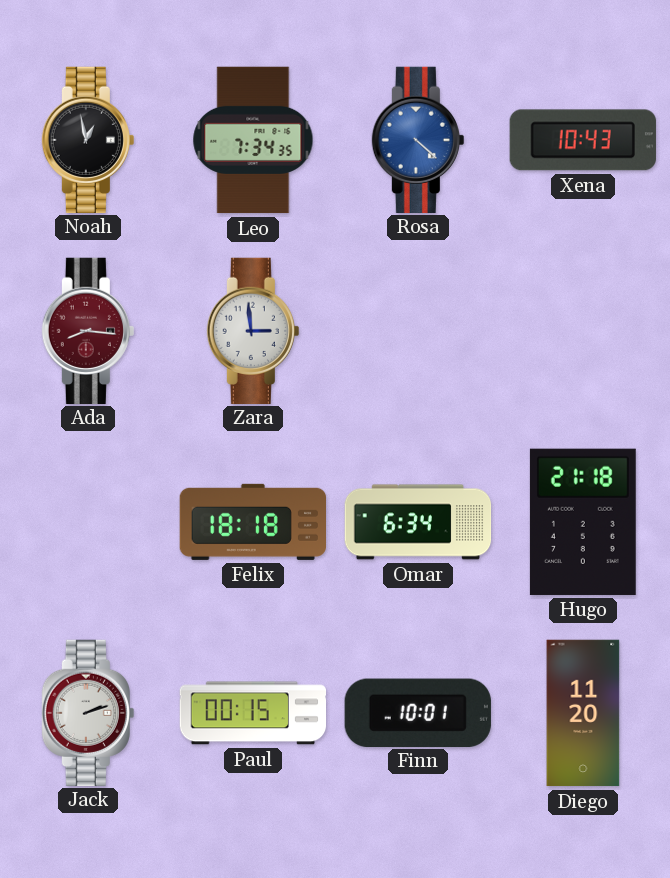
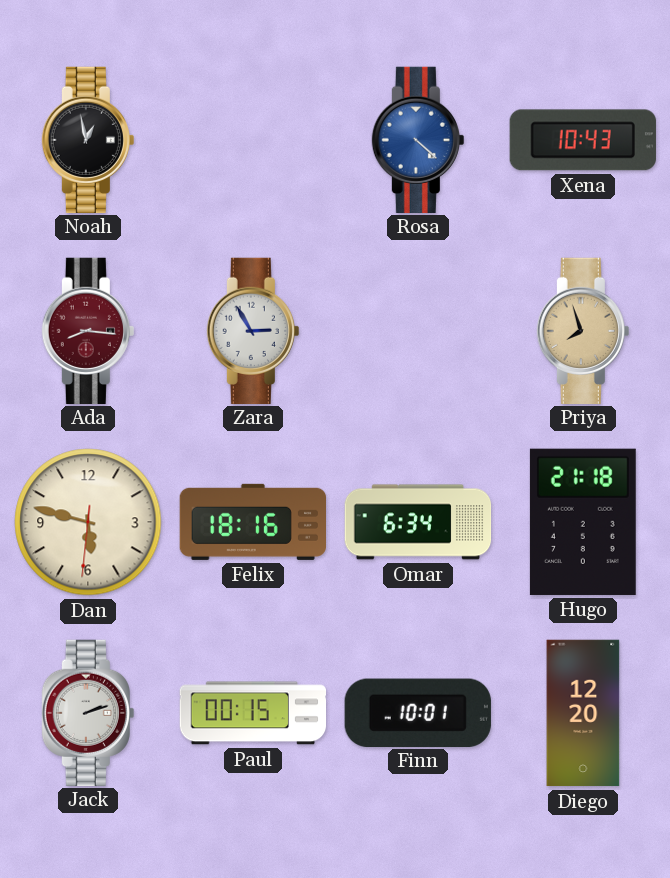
Leo: 7:34 -> none (253, 140)
Zara: 2:59 -> 2:55 (253, 330)
Priya: none -> 7:57 (583, 330)
Dan: none -> 5:47 (88, 522)
Felix: 18:18 -> 18:16 (252, 522)
Diego: 11:20 -> 12:20 (583, 713)
